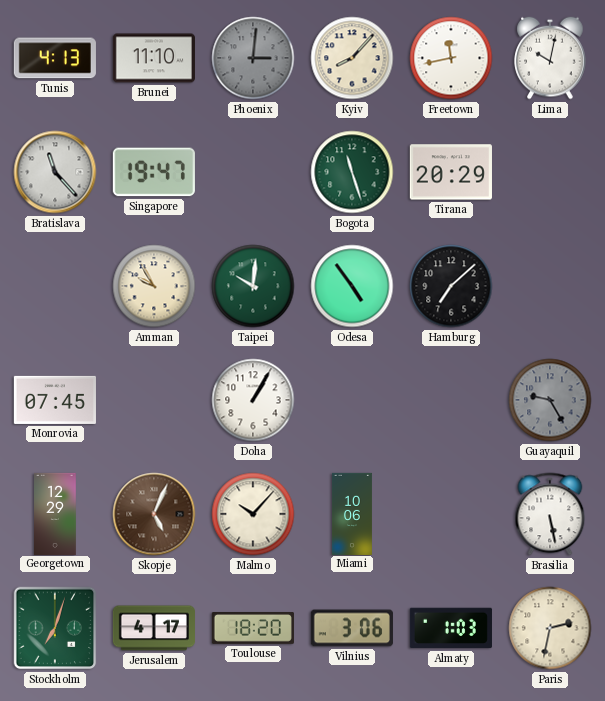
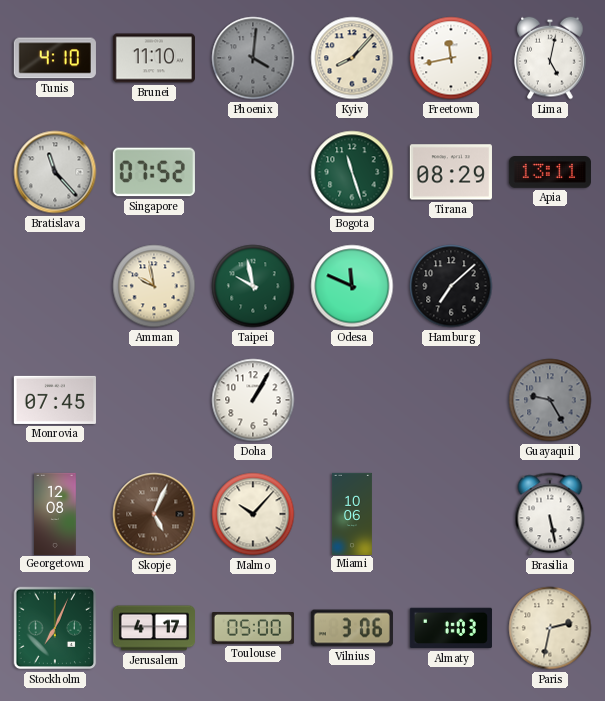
Tunis: 4:13 -> 4:10 (55, 58)
Phoenix: 3:01 -> 4:01 (253, 58)
Lima: 10:02 -> 5:02 (550, 58)
Singapore: 19:47 -> 07:52 (154, 172)
Tirana: 20:29 -> 08:29 (451, 172)
Apia: none -> 13:11 (550, 172)
Amman: 9:55 -> 9:58 (154, 286)
Taipei: 10:01 -> 9:58 (253, 286)
Odesa: 4:54 -> 11:49 (352, 286)
Georgetown: 12:29 -> 12:08 (56, 513)
Stockholm: 7:03 -> 7:04 (55, 628)
Toulouse: 18:20 -> 05:00 (253, 629)
